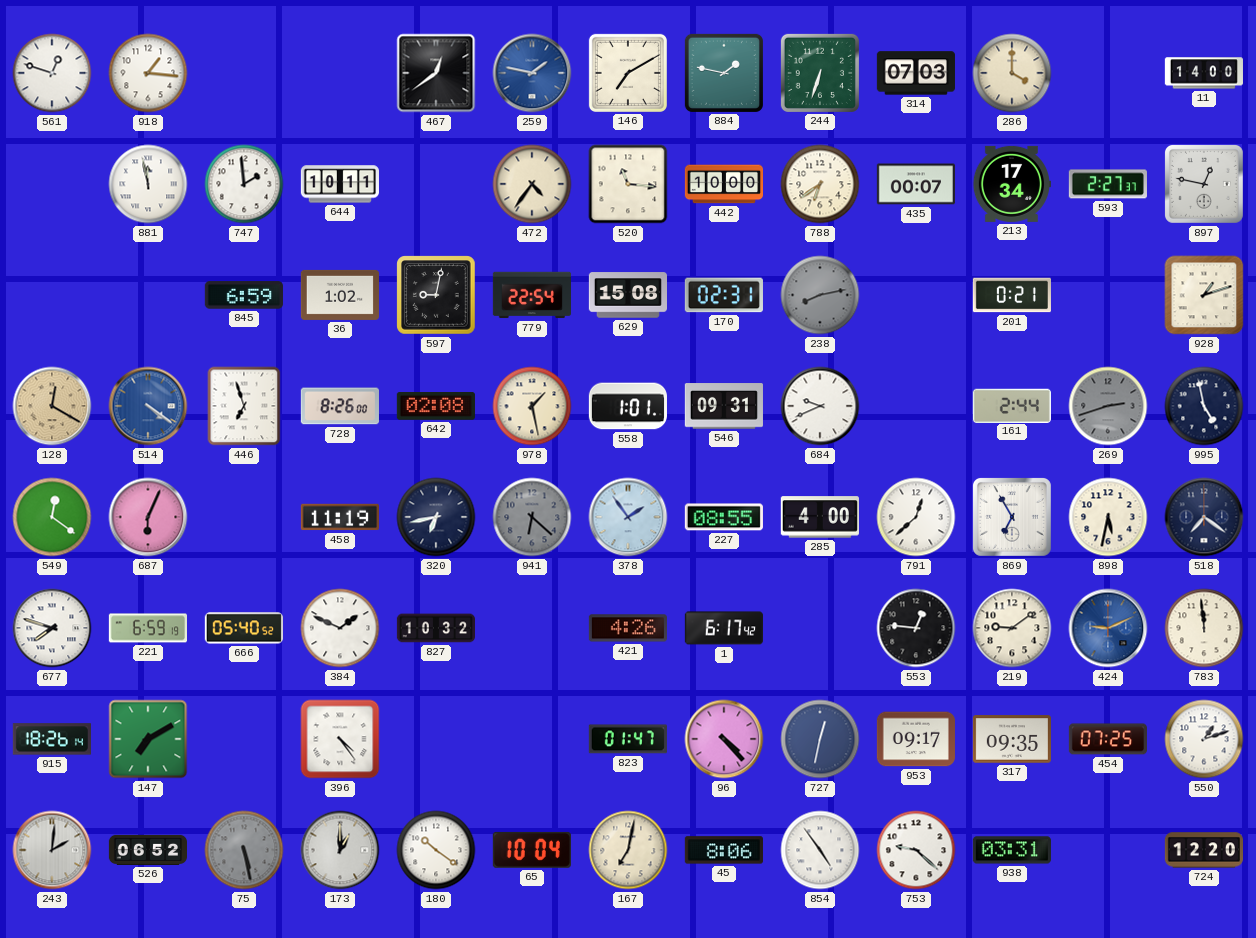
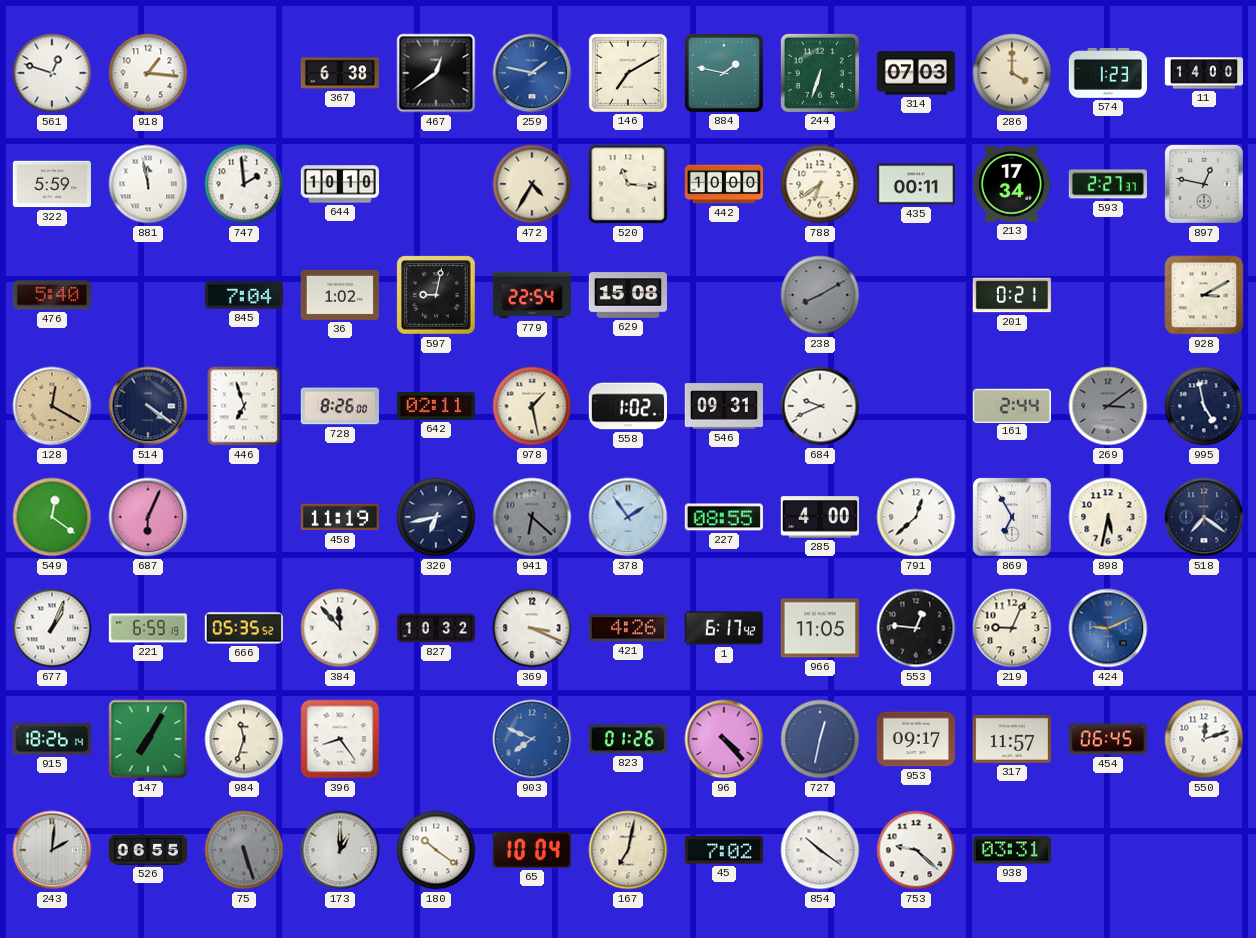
367: none -> 6:38 (340, 73)
574: none -> 1:23 (1108, 73)
322: none -> 5:59 (52, 184)
644: 10:11 -> 10:10 (340, 184)
472: 4:36 -> 4:35 (532, 184)
435: 00:07 -> 00:11 (916, 184)
476: none -> 5:40 (52, 295)
845: 6:59 -> 7:04 (244, 295)
170: 02:31 -> none (724, 295)
238: 8:13 -> 8:10 (820, 295)
928: 1:12 -> 3:10 (1204, 295)
514 dial: blue -> navy (148, 406)
642: 02:08 -> 02:11 (436, 407)
558: 1:01 -> 1:02 (628, 406)
269: 2:42 -> 3:09 (1108, 406)
677: 7:48 -> 1:04 (52, 628)
666: 05:40 -> 05:35 (244, 628)
384: 1:49 -> 11:53 (340, 628)
369: none -> 3:19 (532, 628)
966: none -> 11:05 (820, 628)
219: 9:09 -> 9:04 (1012, 628)
783: 11:59 -> none (1204, 628)
147: 7:10 -> 7:05 (148, 739)
984: none -> 11:33 (244, 739)
396: 4:24 -> 8:24 (340, 739)
903: none -> 7:49 (532, 739)
823: 01:47 -> 01:26 (628, 739)
317: 09:35 -> 11:57 (1012, 739)
454: 07:25 -> 06:45 (1108, 739)
550: 1:12 -> 12:12 (1204, 739)
526: 06:52 -> 06:55 (147, 850)
75: 5:28 -> 5:27 (244, 850)
45: 8:06 -> 7:02 (724, 850)
854: 4:54 -> 10:21 (820, 850)
724: 12:20 -> none (1204, 850)
